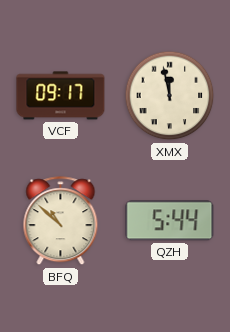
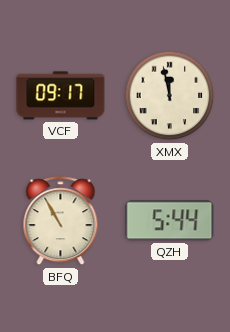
BFQ: 10:52 -> 10:55 (61, 221)
